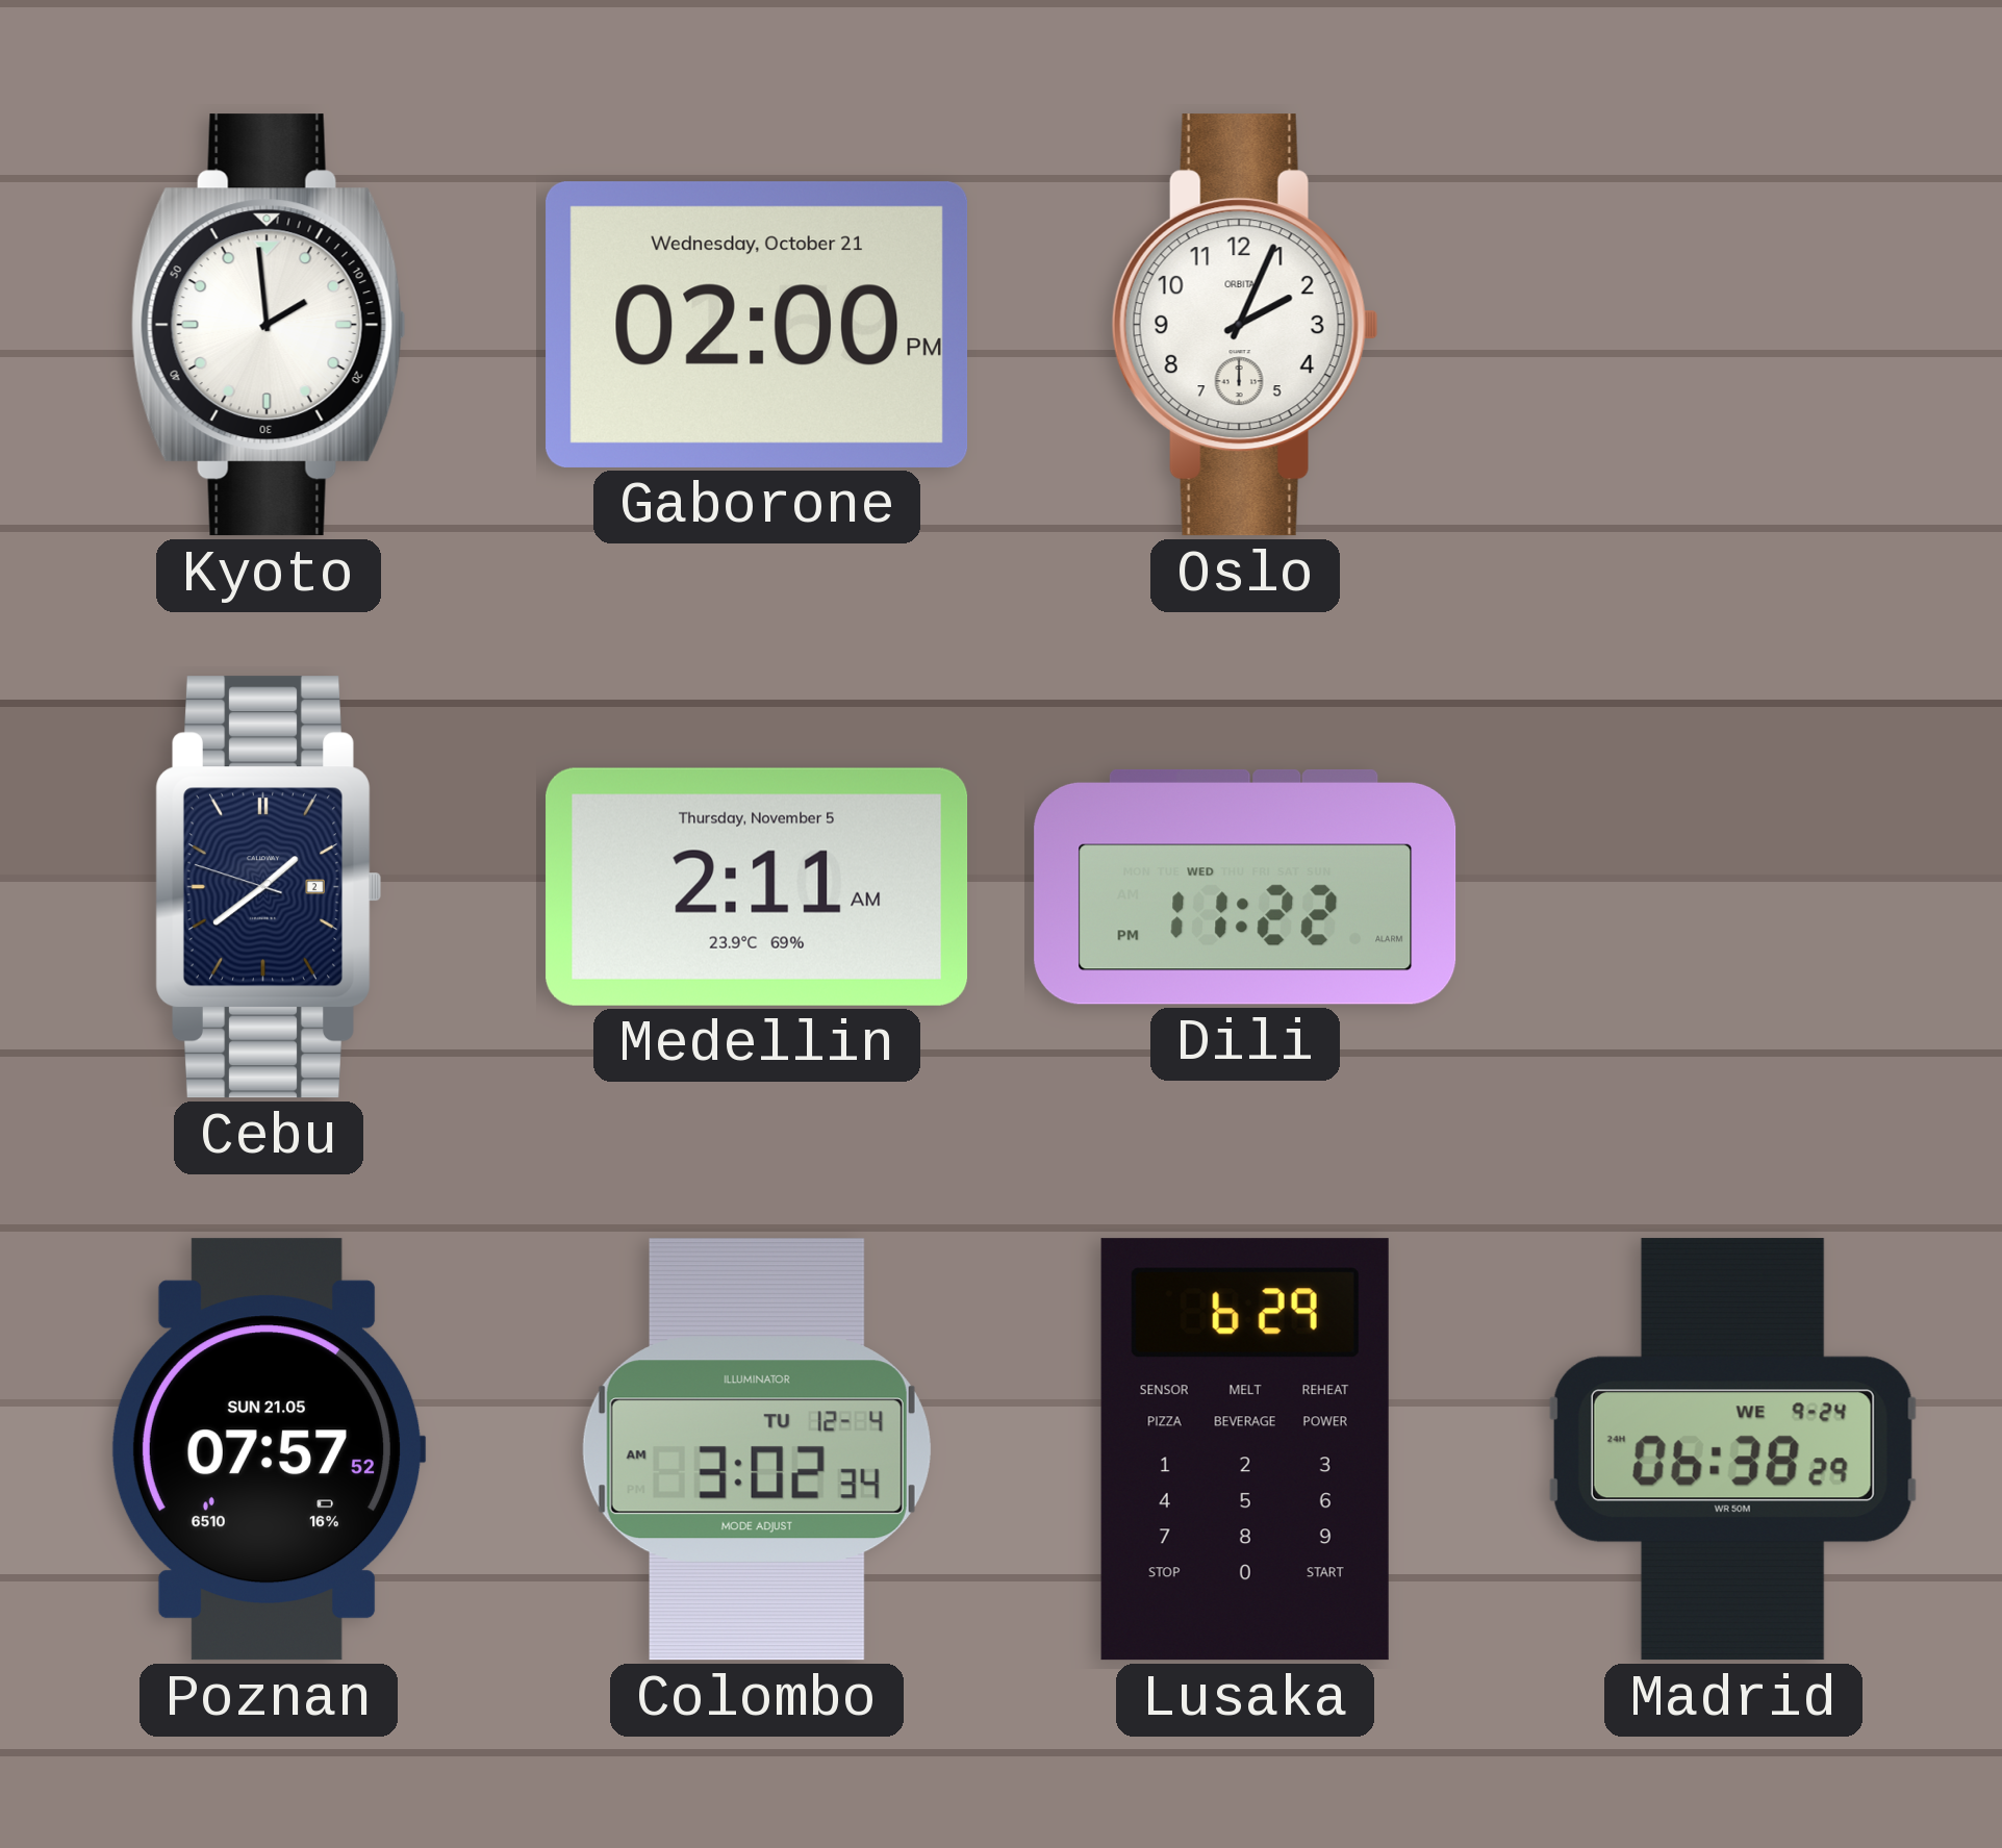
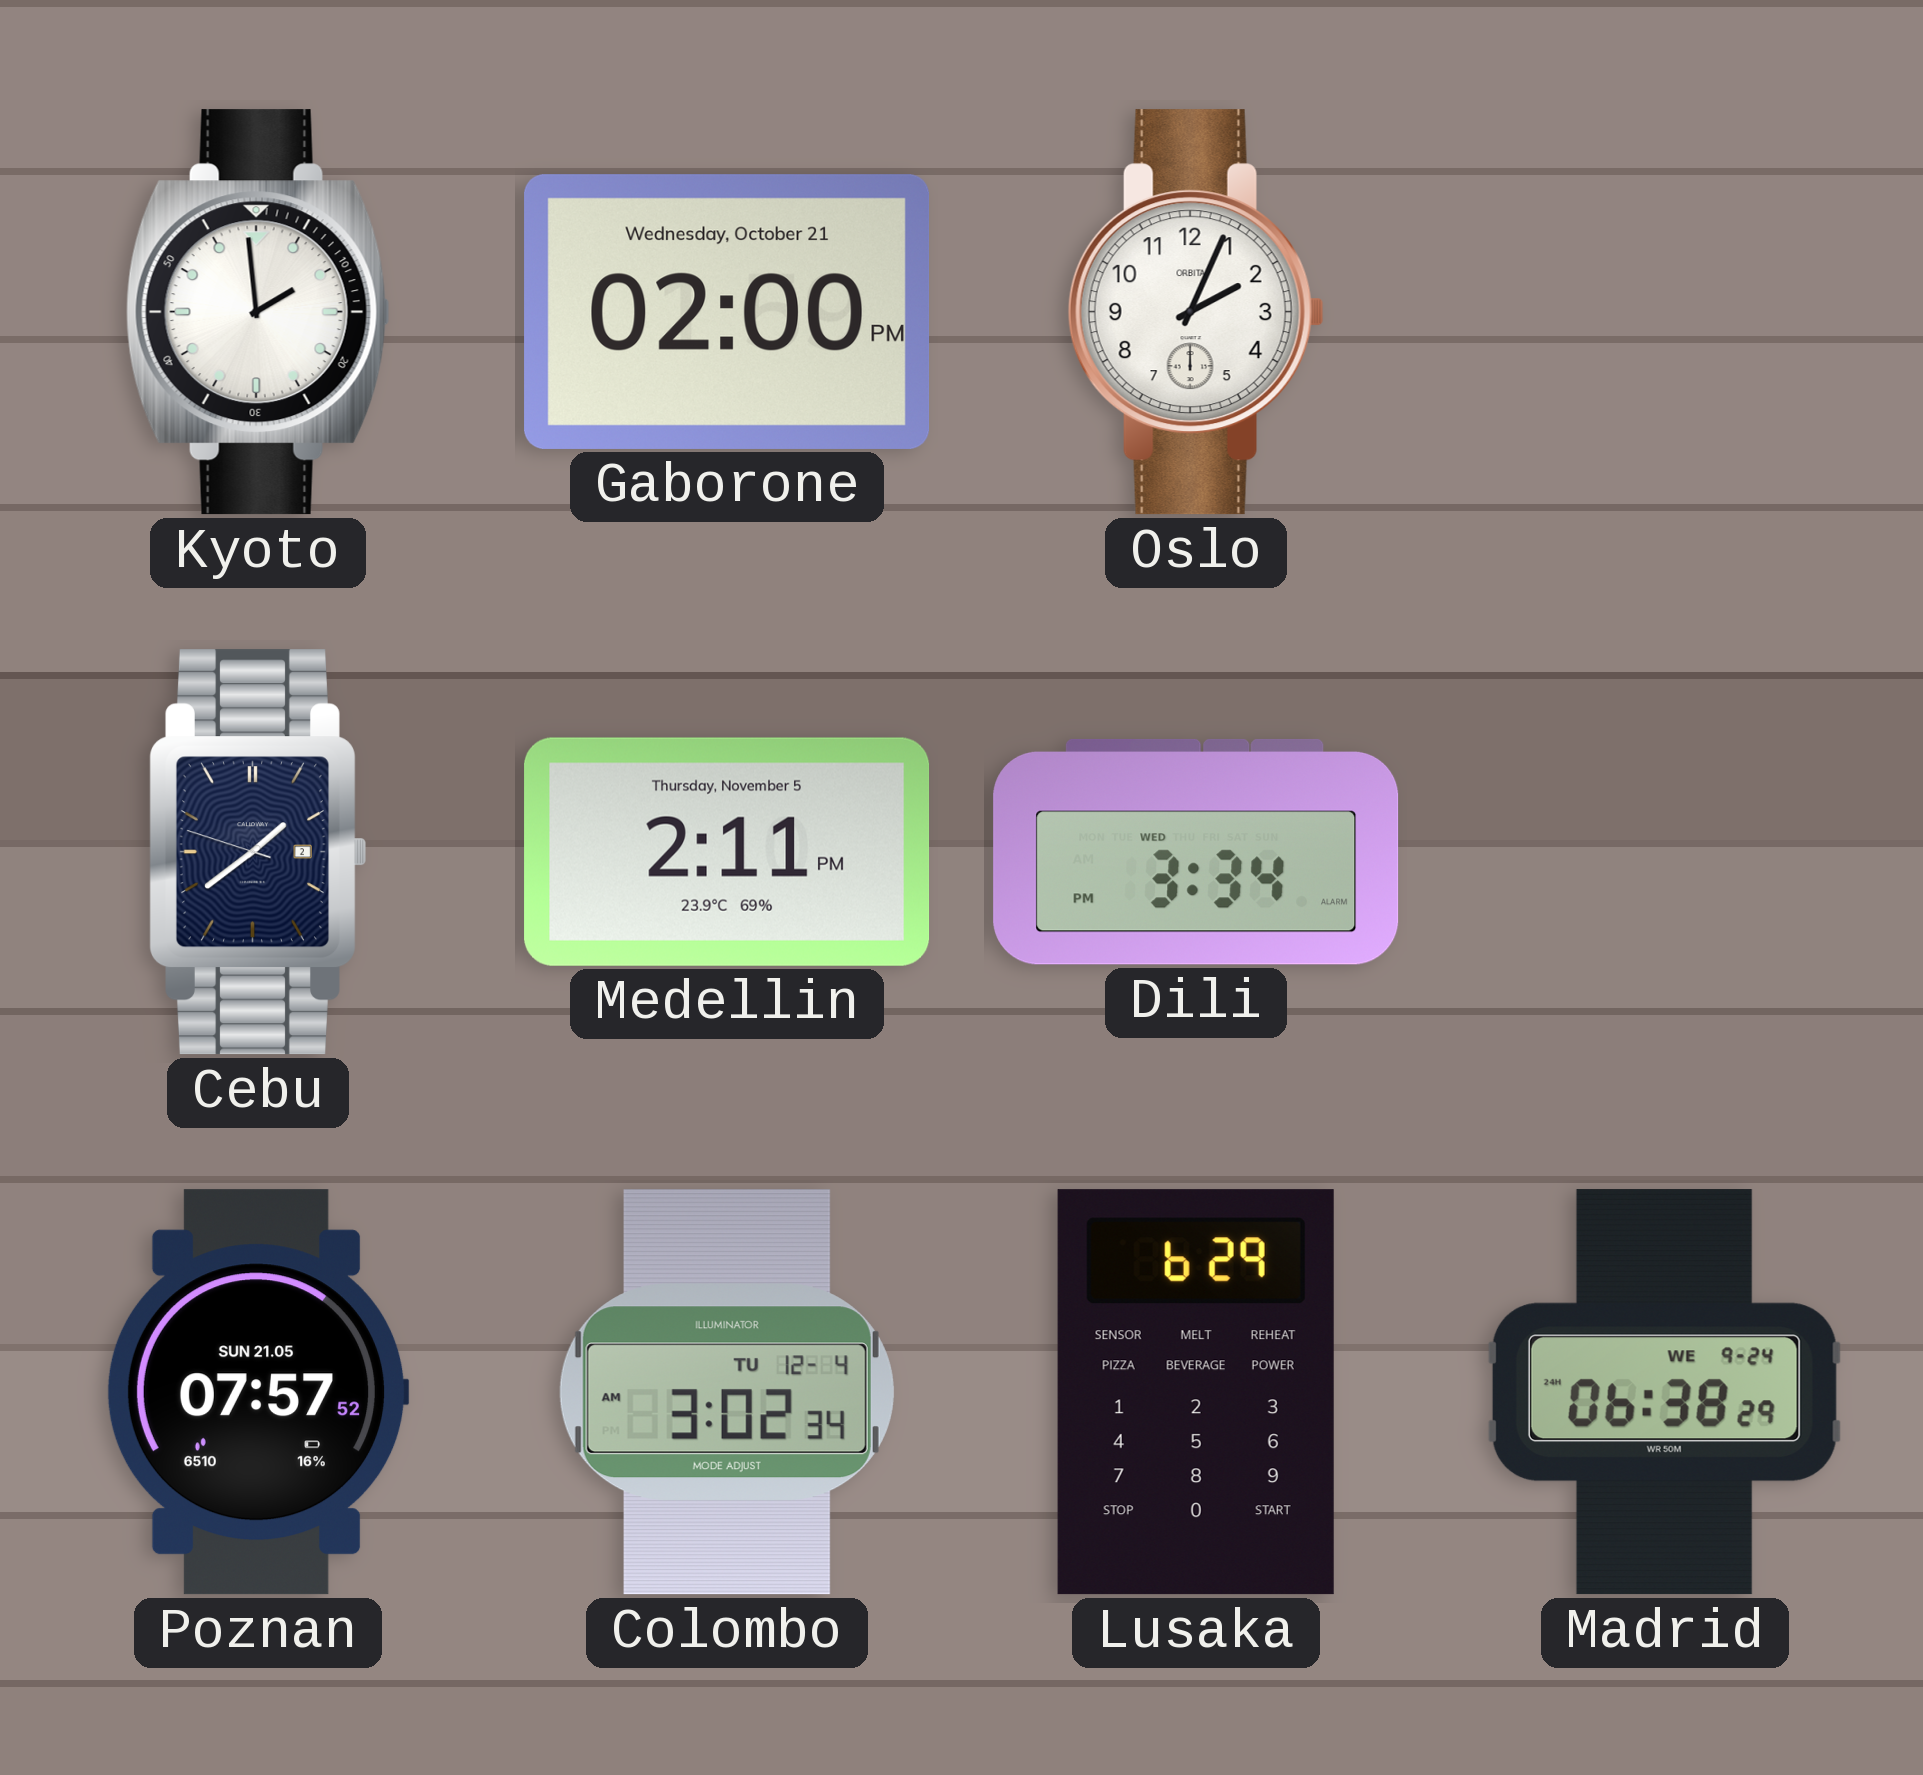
Medellin: 2:11 AM -> 2:11 PM (727, 852)
Dili: 11:22 -> 3:34 (1196, 852)
